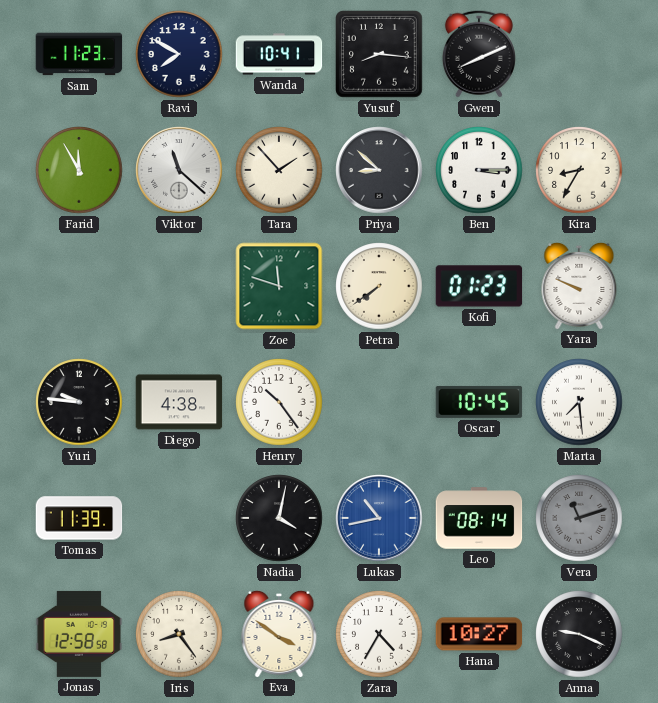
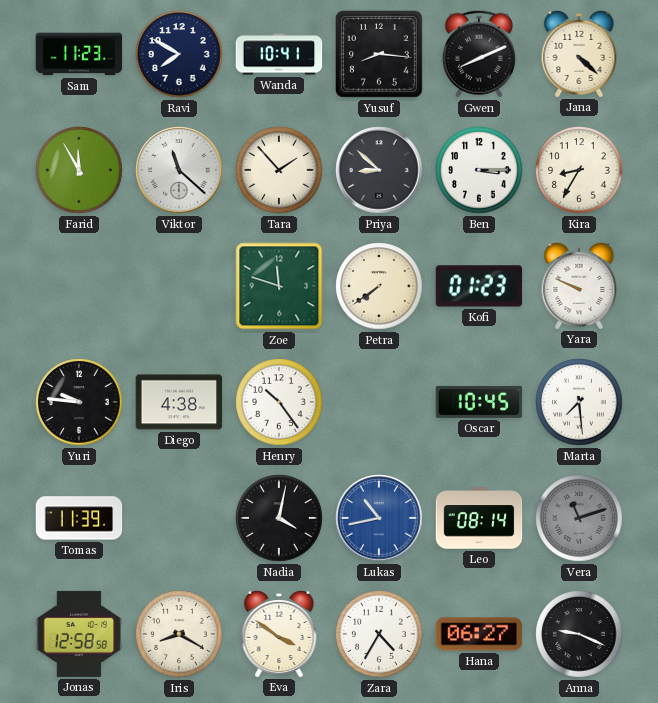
Jana: none -> 4:22 (579, 53)
Iris: 8:24 -> 8:20 (179, 634)
Hana: 10:27 -> 06:27 (479, 634)
